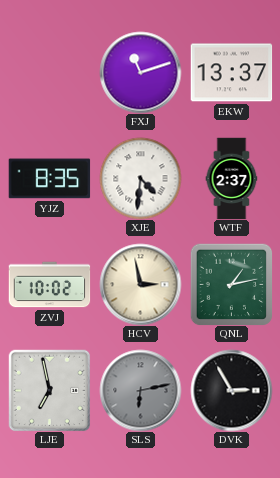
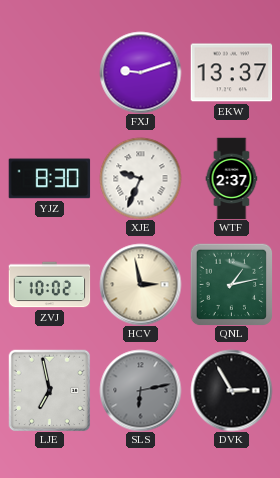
FXJ: 11:12 -> 9:12 (140, 72)
YJZ: 8:35 -> 8:30 (49, 179)
XJE: 4:31 -> 9:34 (140, 178)
